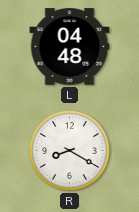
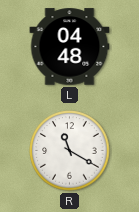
R: 8:20 -> 11:20 (70, 151)
